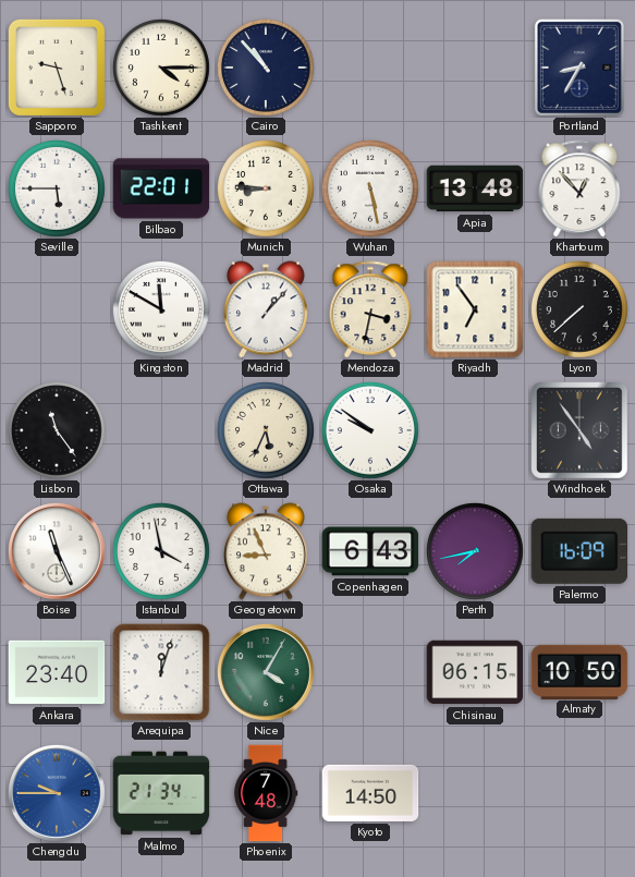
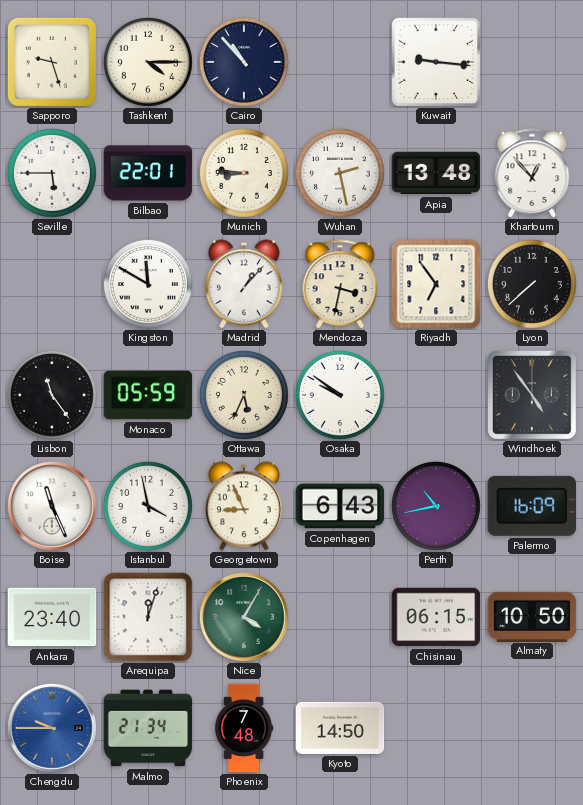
Kuwait: none -> 9:16 (436, 62)
Portland: 8:35 -> none (579, 68)
Wuhan: 5:28 -> 2:28 (340, 173)
Monaco: none -> 05:59 (148, 395)
Perth: 7:43 -> 10:43 (436, 506)
